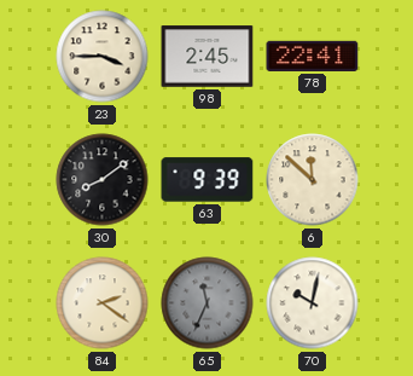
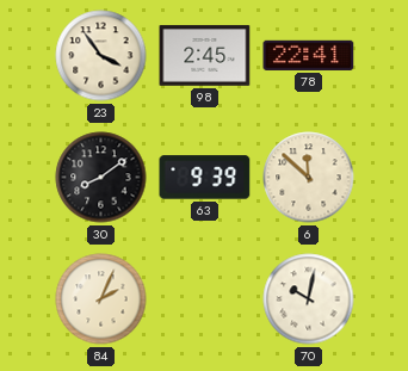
23: 3:45 -> 3:54 (101, 56)
84: 2:21 -> 2:04 (101, 299)
65: 11:34 -> none (208, 303)
